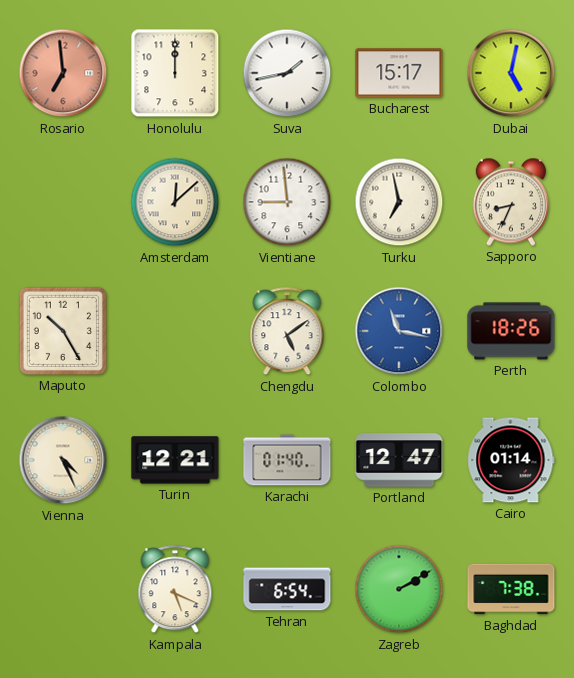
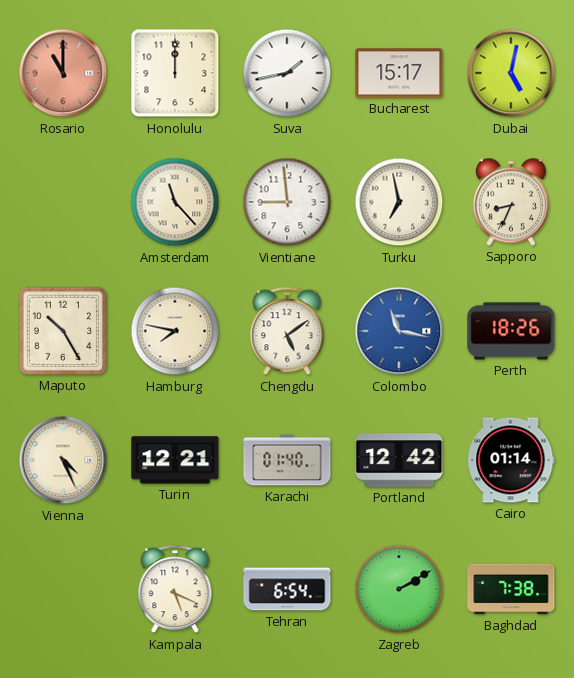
Rosario: 6:59 -> 11:00 (63, 73)
Amsterdam: 12:08 -> 11:23 (175, 202)
Hamburg: none -> 7:47 (175, 331)
Portland: 12:47 -> 12:42 (399, 460)
